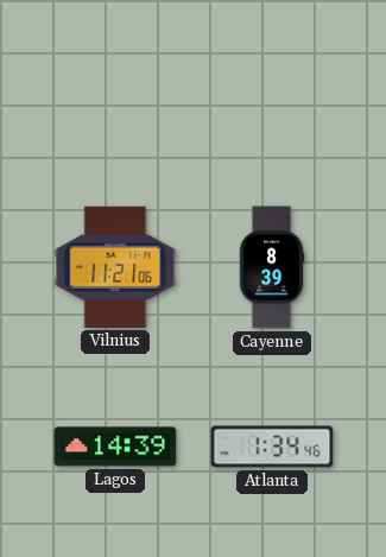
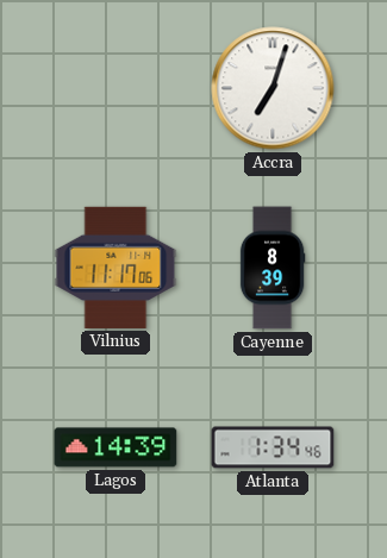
Accra: none -> 7:03 (273, 88)
Vilnius: 11:21 -> 11:17 (116, 268)
